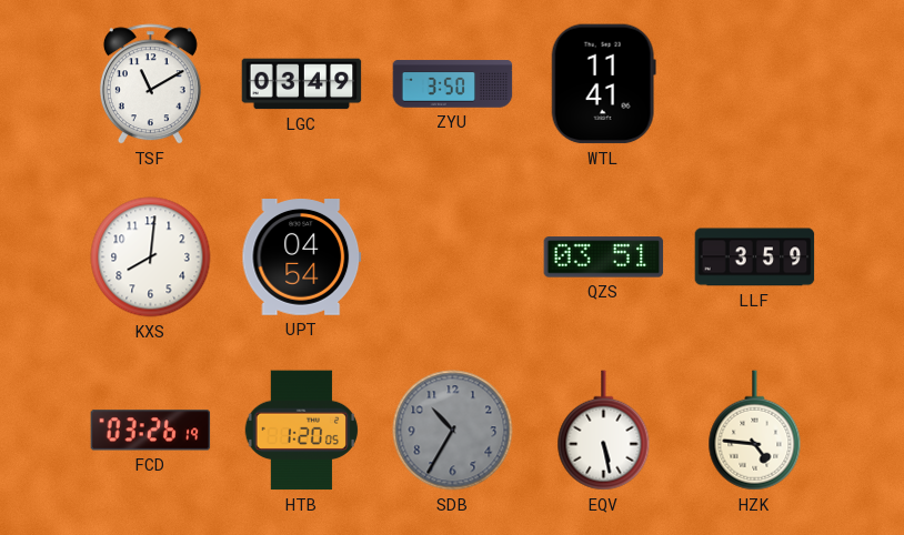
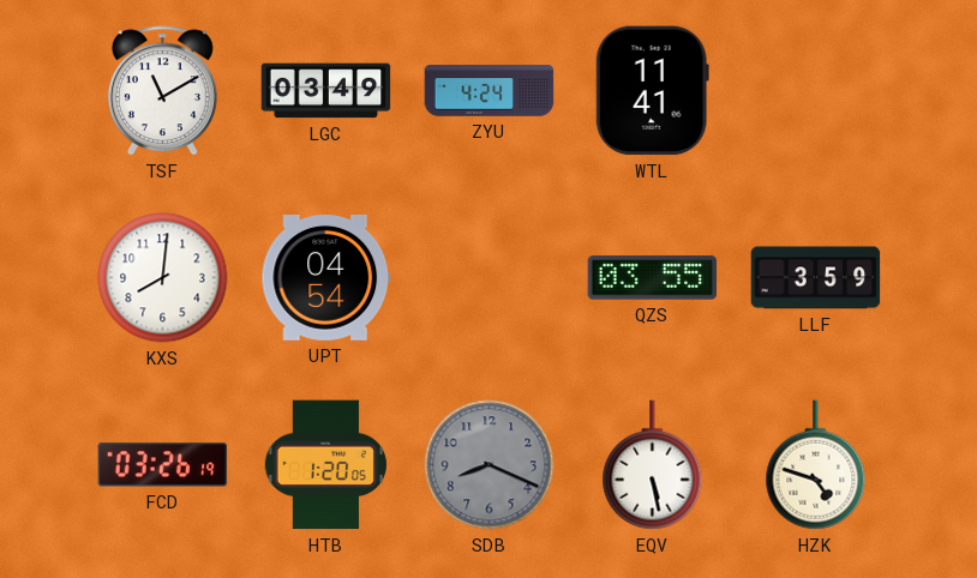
ZYU: 3:50 -> 4:24 (490, 91)
QZS: 03:51 -> 03:55 (653, 278)
SDB: 10:35 -> 8:19 (490, 465)
HZK: 4:46 -> 4:48 (816, 465)
